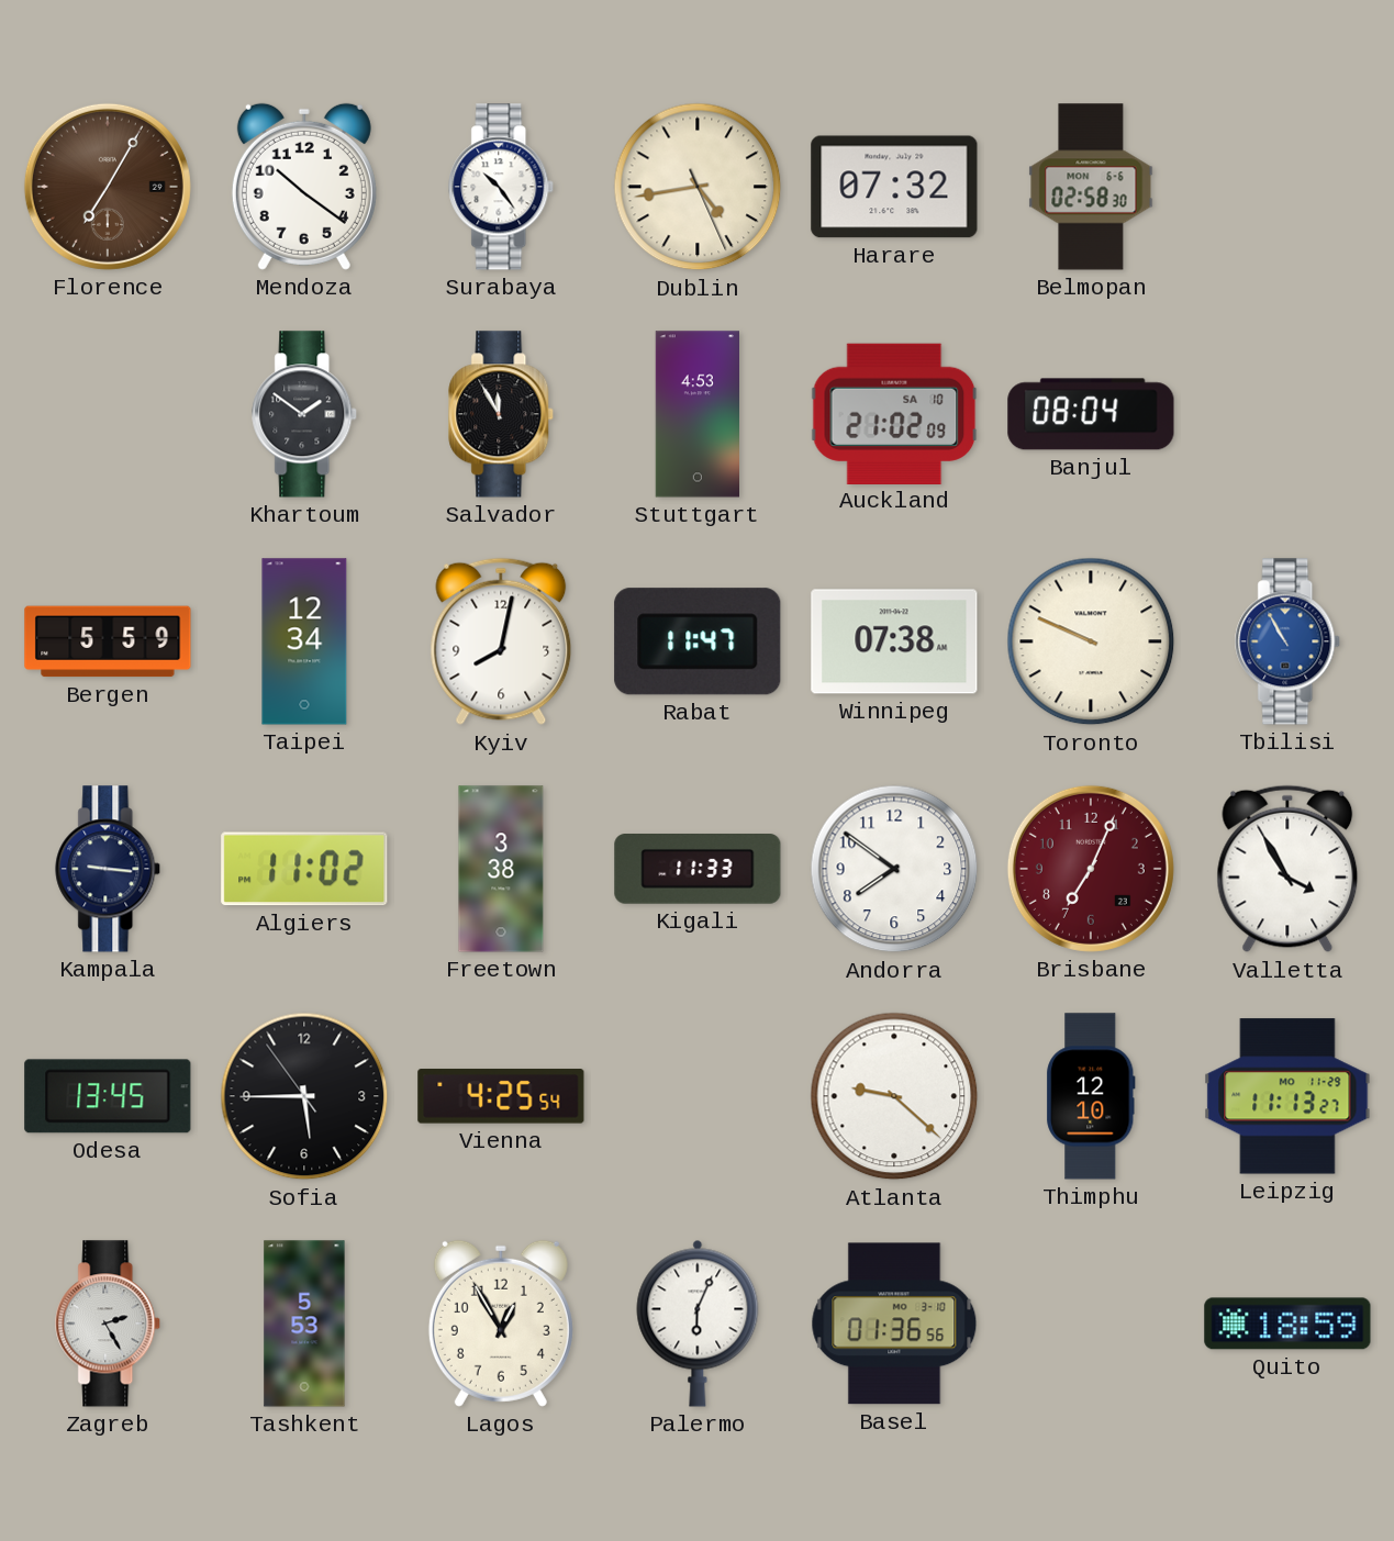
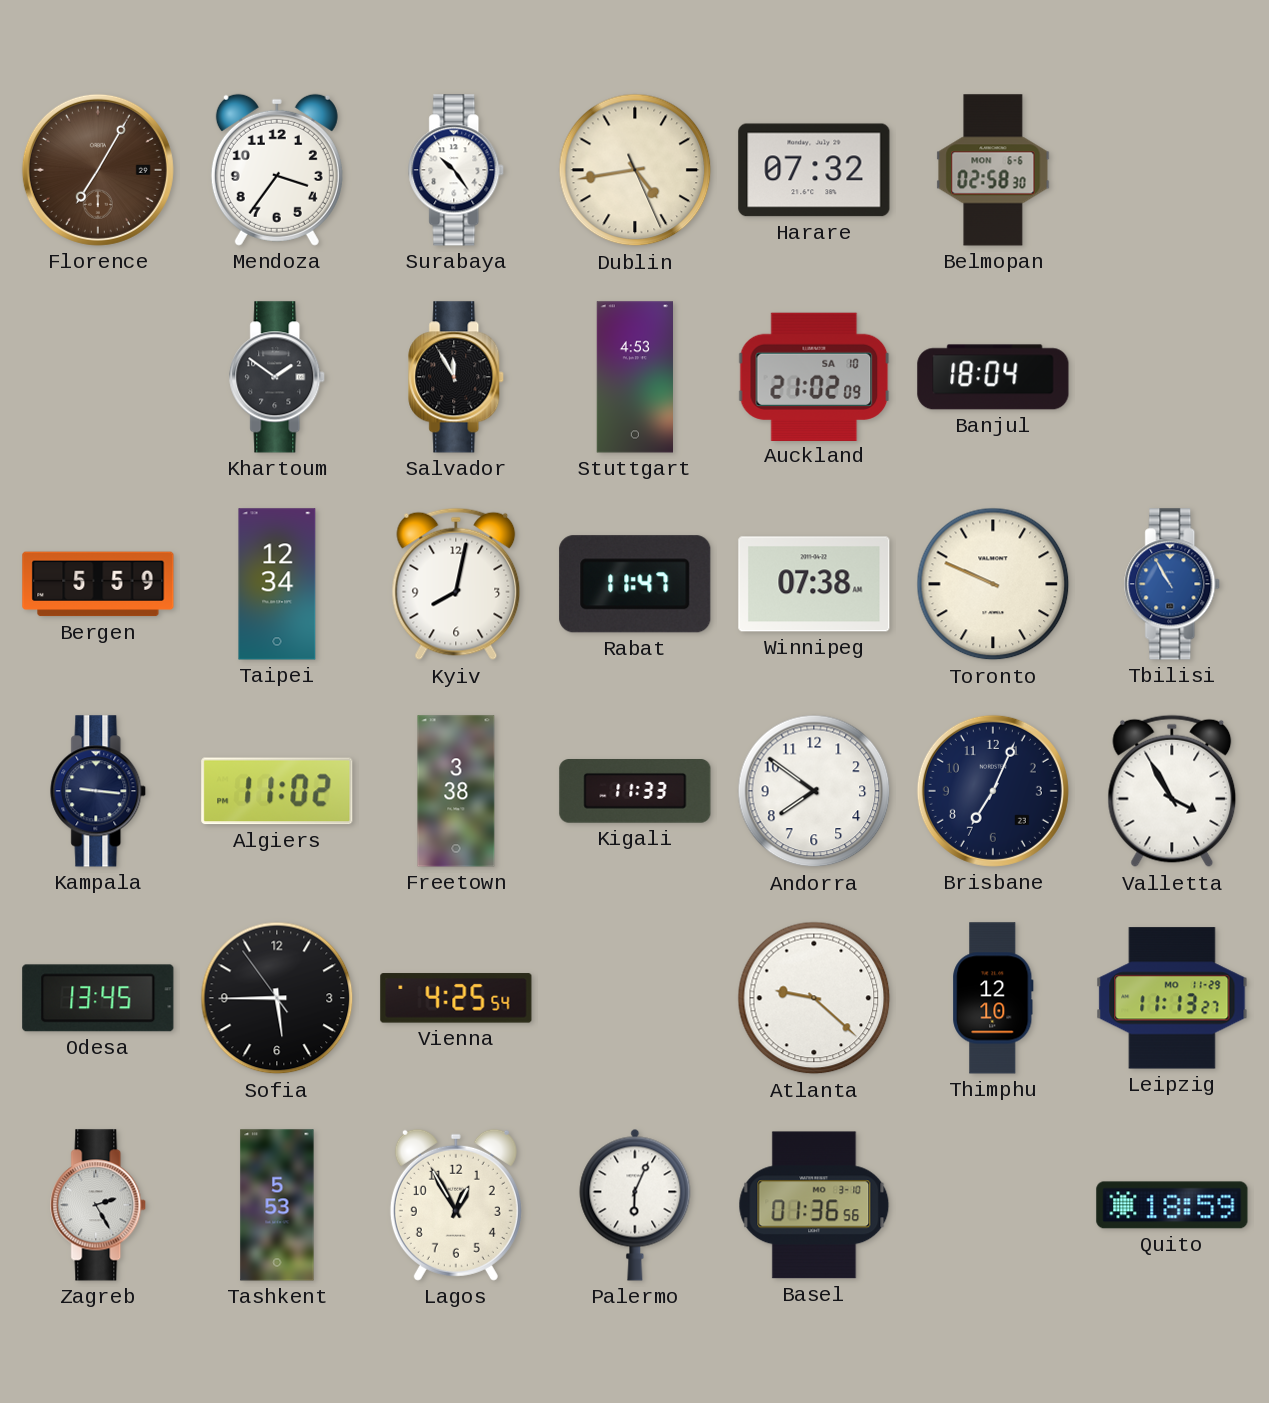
Mendoza: 10:21 -> 3:36 (277, 170)
Banjul: 08:04 -> 18:04 (993, 377)
Brisbane dial: burgundy -> navy (993, 791)
